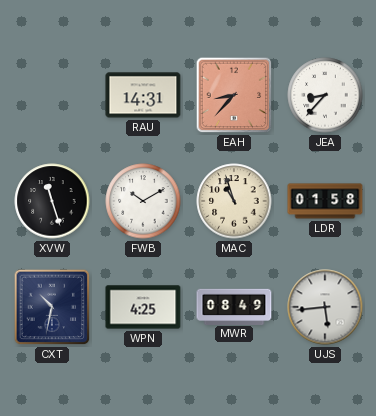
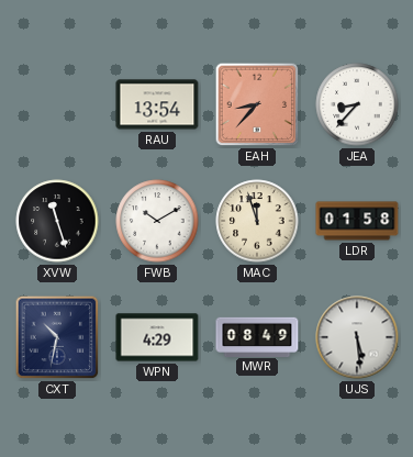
RAU: 14:31 -> 13:54 (157, 104)
MAC: 10:57 -> 11:57 (257, 221)
WPN: 4:25 -> 4:29 (157, 337)
UJS: 5:44 -> 5:29 (357, 337)
